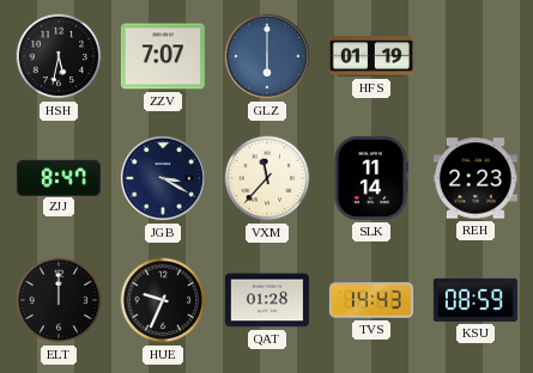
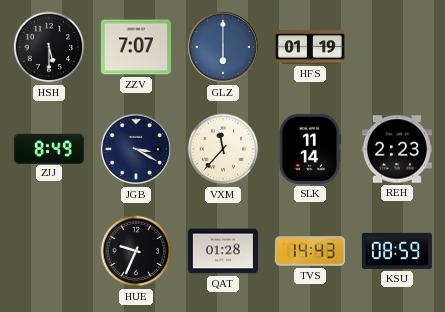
HSH: 5:32 -> 5:30 (49, 47)
ZJJ: 8:47 -> 8:49 (49, 148)
ELT: 12:00 -> none (59, 300)
